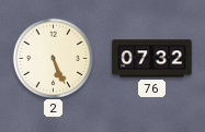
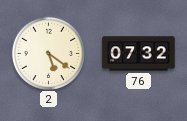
2: 5:26 -> 5:21 (48, 53)
